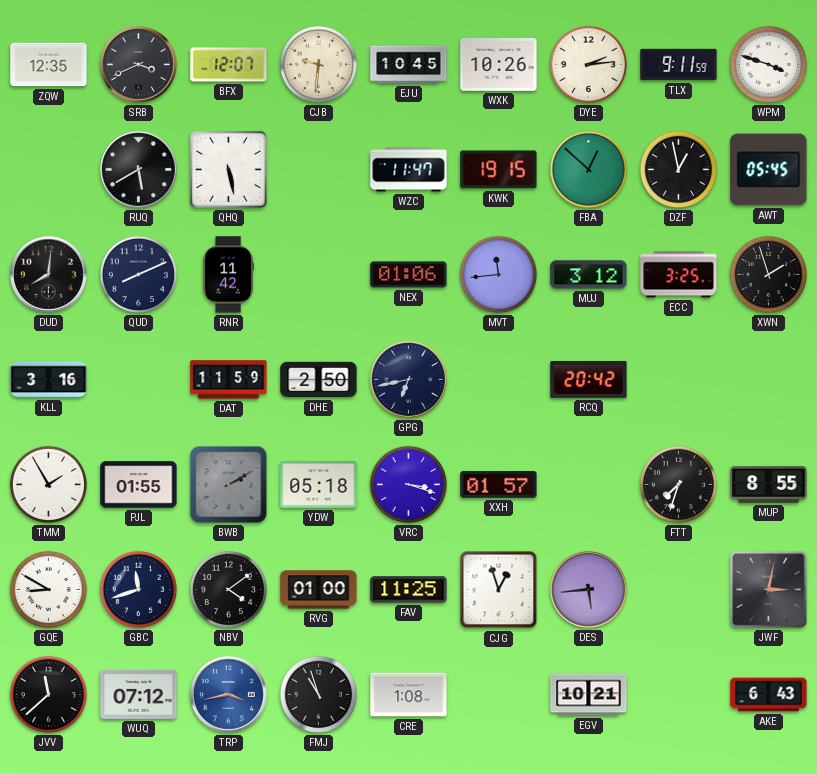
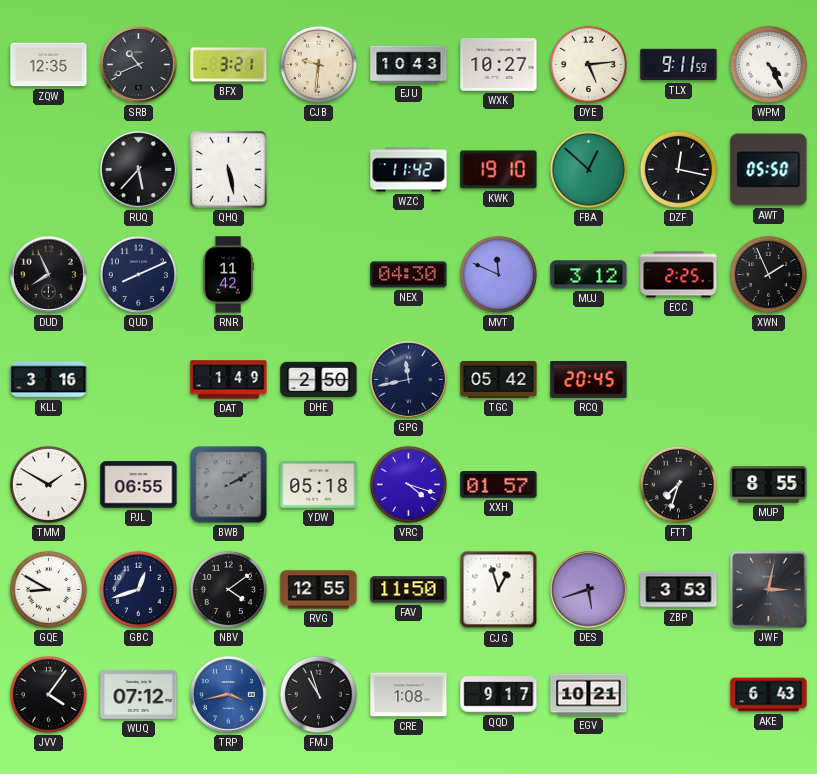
SRB: 3:41 -> 10:41 (139, 65)
BFX: 12:07 -> 3:21 (229, 65)
EJU: 10:45 -> 10:43 (409, 65)
WXK: 10:26 -> 10:27 (499, 65)
DYE: 2:14 -> 5:14 (588, 64)
WPM: 3:48 -> 4:25 (768, 64)
RUQ: 5:40 -> 5:37 (139, 170)
WZC: 11:47 -> 11:42 (409, 170)
KWK: 19:15 -> 19:10 (499, 170)
DZF: 12:58 -> 12:17 (678, 169)
AWT: 05:45 -> 05:50 (769, 170)
DUD: 8:01 -> 7:56 (49, 275)
NEX: 01:06 -> 04:30 (409, 275)
MVT: 11:44 -> 11:49 (498, 274)
ECC: 3:25 -> 2:25 (679, 275)
XWN: 1:57 -> 1:56 (768, 274)
DAT: 11:59 -> 1:49 (229, 380)
GPG: 6:43 -> 11:43 (409, 380)
TGC: none -> 05:42 (499, 379)
RCQ: 20:42 -> 20:45 (589, 380)
TMM: 1:55 -> 1:50 (48, 484)
PJL: 01:55 -> 06:55 (139, 485)
VRC: 3:18 -> 4:18 (408, 484)
GBC: 11:42 -> 12:42 (138, 589)
RVG: 01:00 -> 12:55 (319, 590)
FAV: 11:25 -> 11:50 (409, 590)
DES: 5:44 -> 5:42 (589, 590)
ZBP: none -> 3:53 (679, 590)
JVV: 11:38 -> 4:06 (48, 694)
QQD: none -> 9:17 (499, 695)
